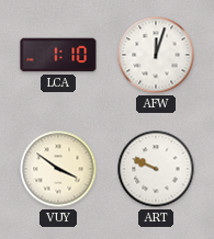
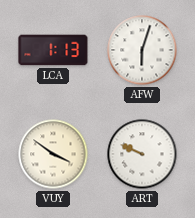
LCA: 1:10 -> 1:13 (53, 50)
AFW: 12:03 -> 6:03 (142, 50)
